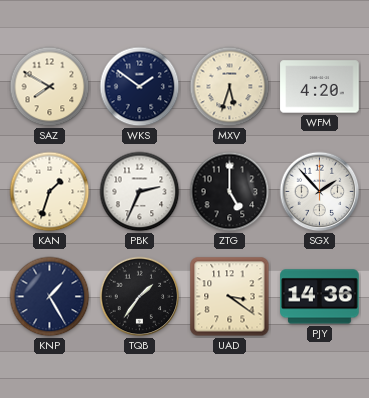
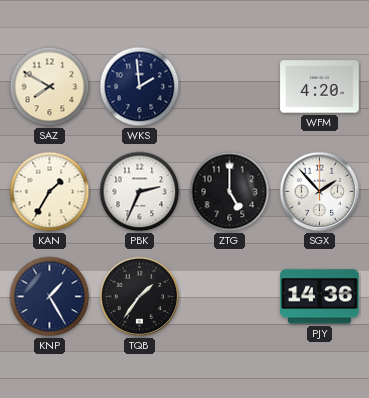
WKS: 1:51 -> 1:59 (140, 87)
MXV: 5:33 -> none (230, 87)
KAN: 1:33 -> 1:35 (50, 192)
UAD: 3:21 -> none (230, 297)
